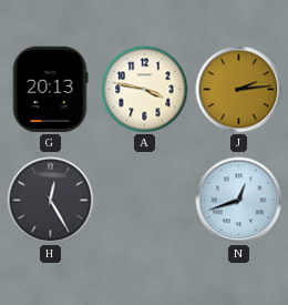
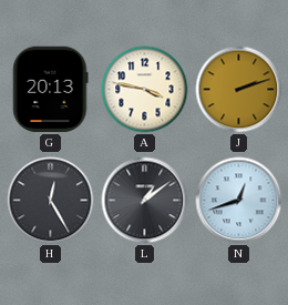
J: 2:14 -> 2:12 (239, 90)
L: none -> 1:09 (145, 201)
